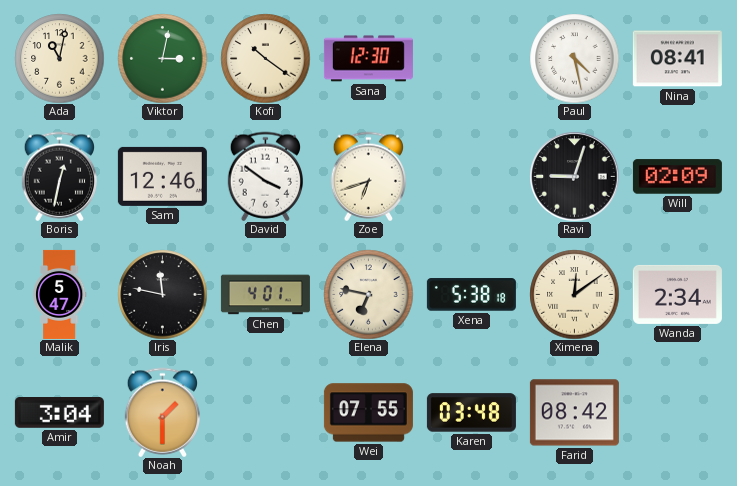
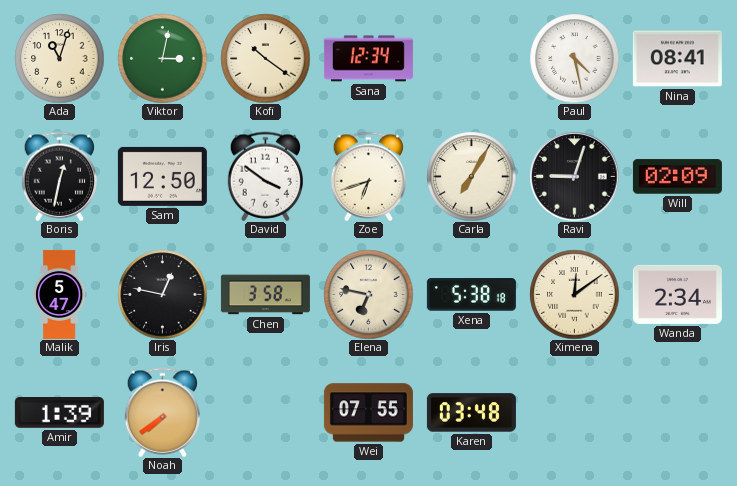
Ada: 11:02 -> 11:03 (59, 58)
Sana: 12:30 -> 12:34 (368, 59)
Sam: 12:46 -> 12:50 (162, 176)
Carla: none -> 7:05 (471, 176)
Iris: 11:47 -> 12:47 (162, 294)
Chen: 4:01 -> 3:58 (265, 295)
Amir: 3:04 -> 1:39 (59, 413)
Noah: 1:30 -> 7:39 (162, 412)
Farid: 08:42 -> none (574, 413)
